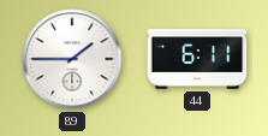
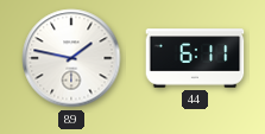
89: 1:45 -> 1:47 (71, 58)
